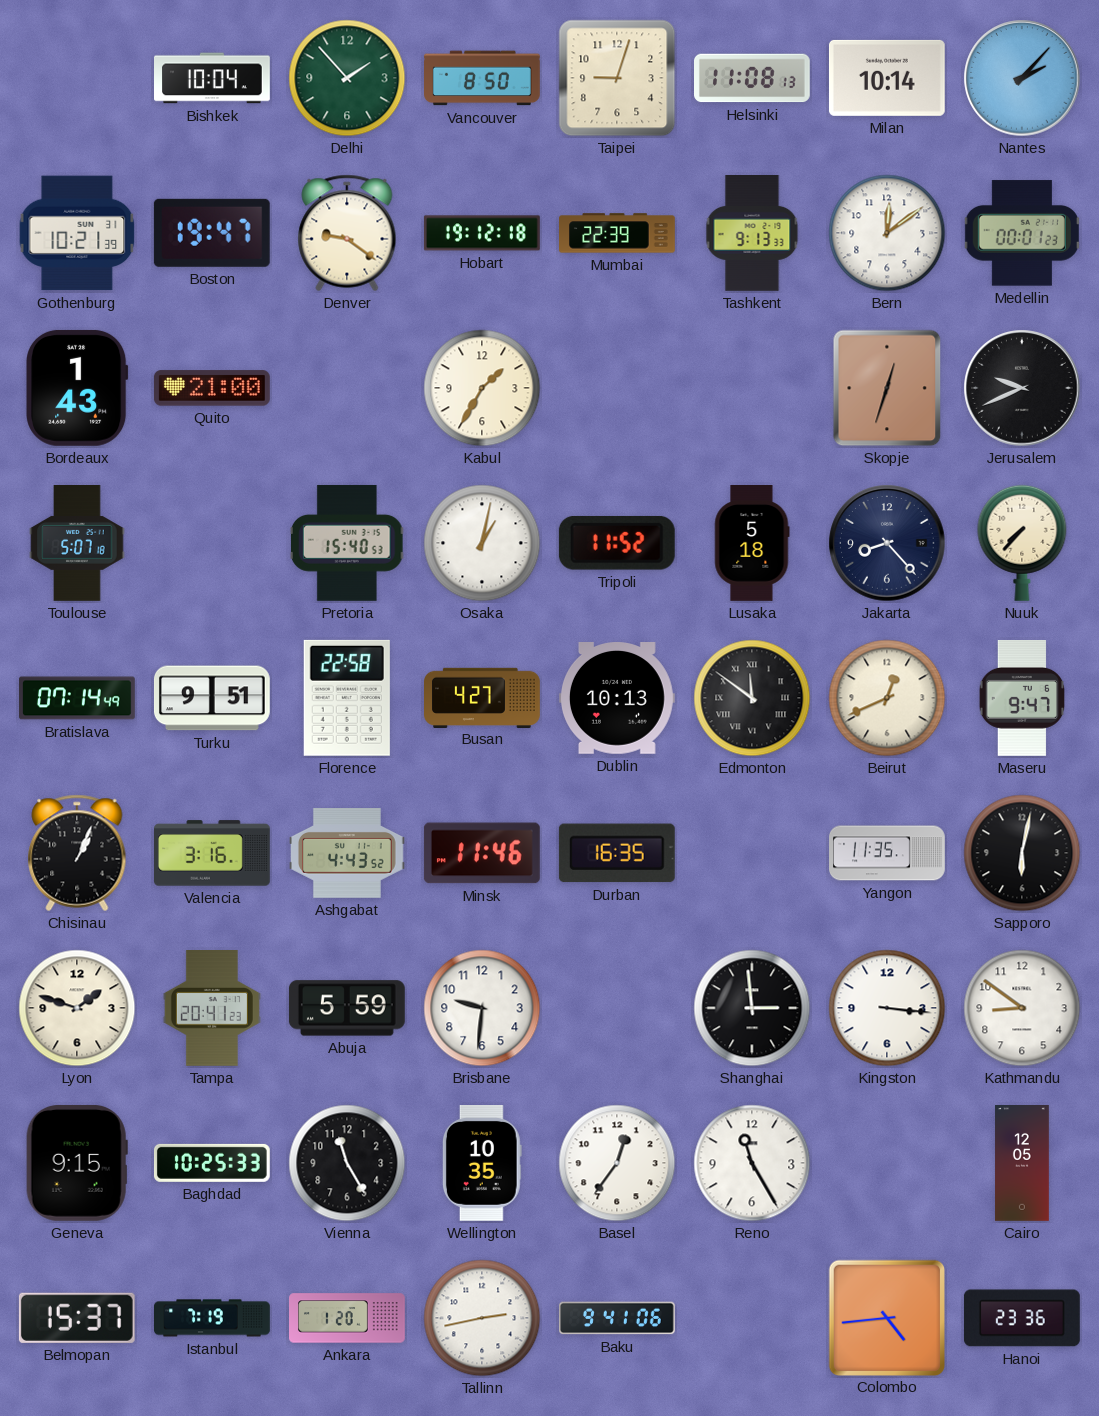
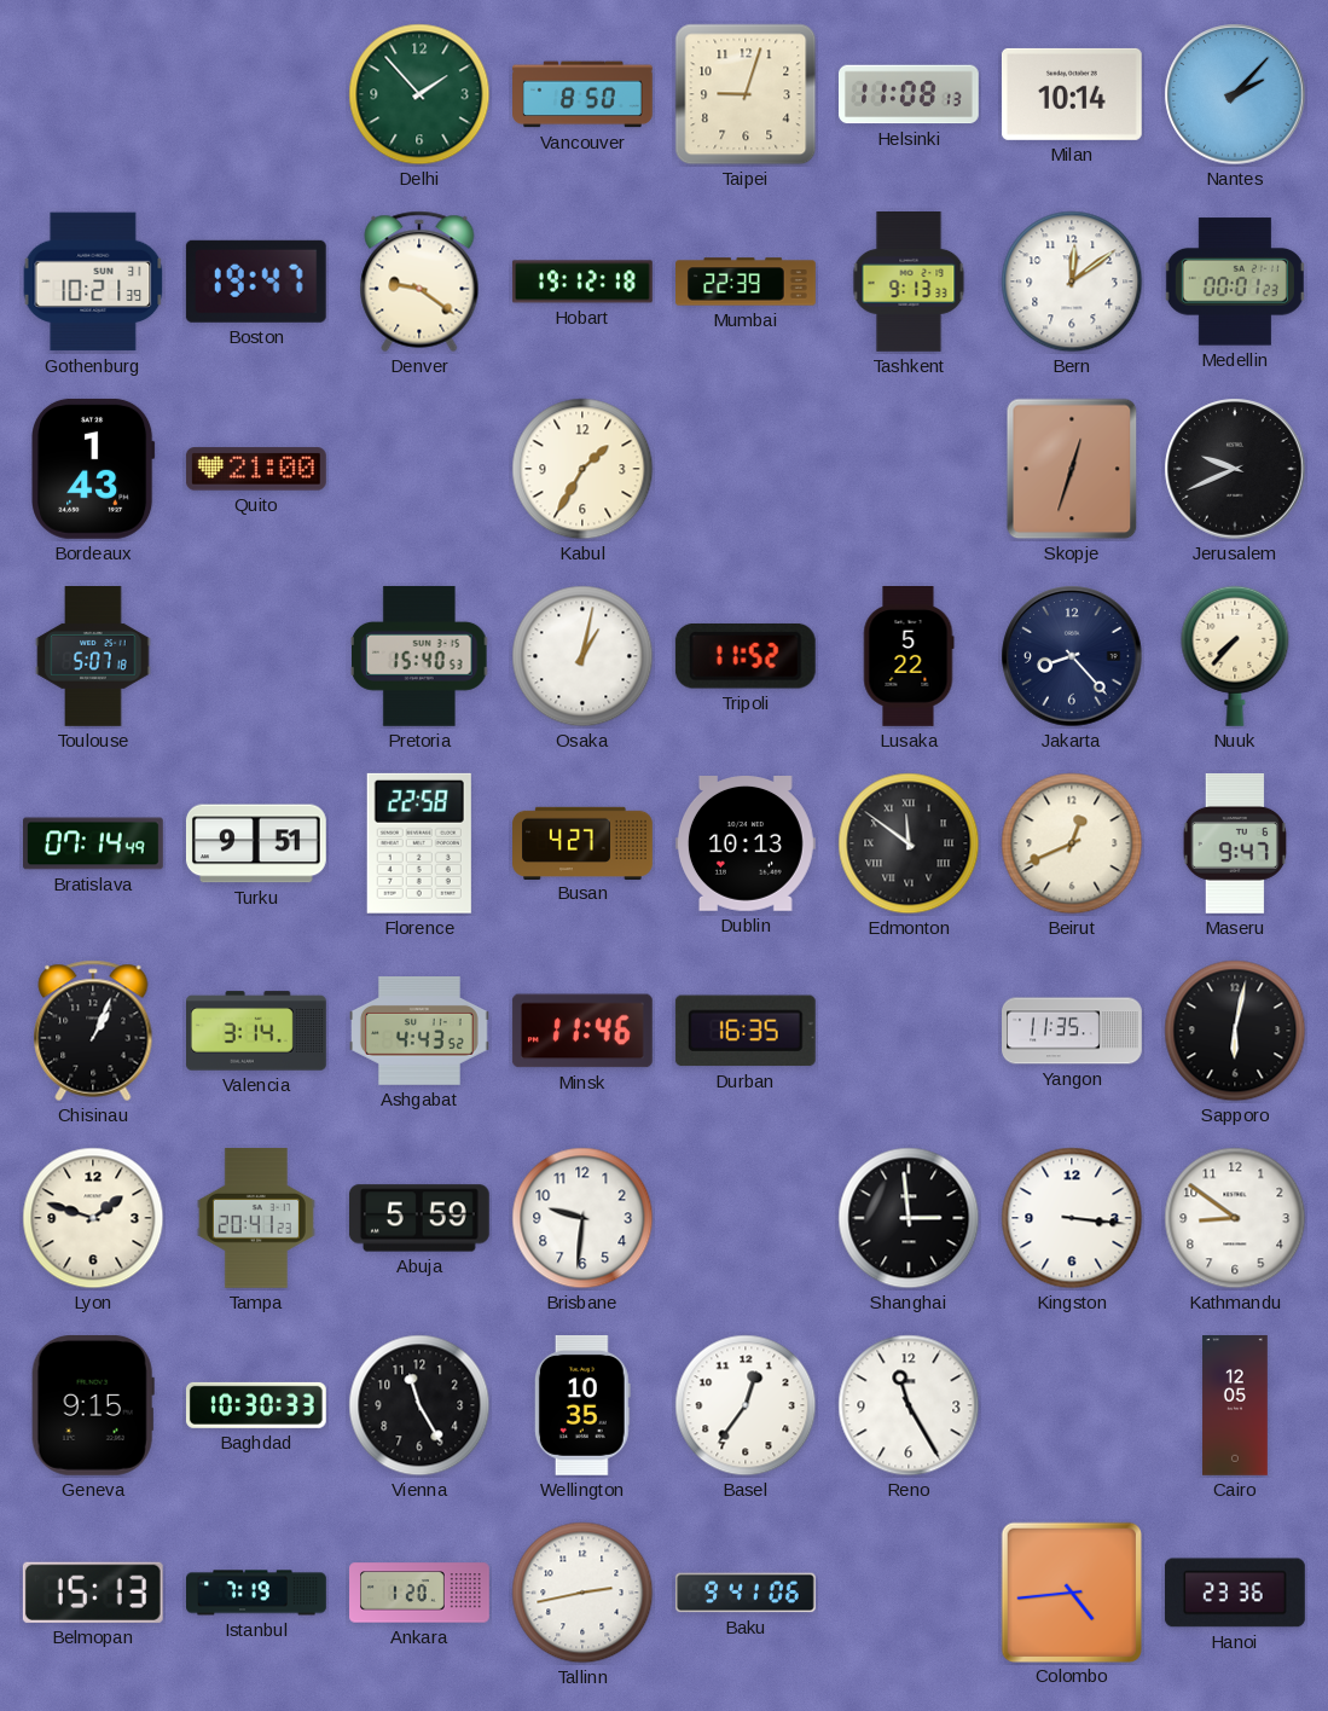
Bishkek: 10:04 -> none (213, 78)
Lusaka: 5:18 -> 5:22 (909, 657)
Valencia: 3:16 -> 3:14 (257, 1031)
Baghdad: 10:25 -> 10:30 (256, 1405)
Belmopan: 15:37 -> 15:13 (93, 1593)
